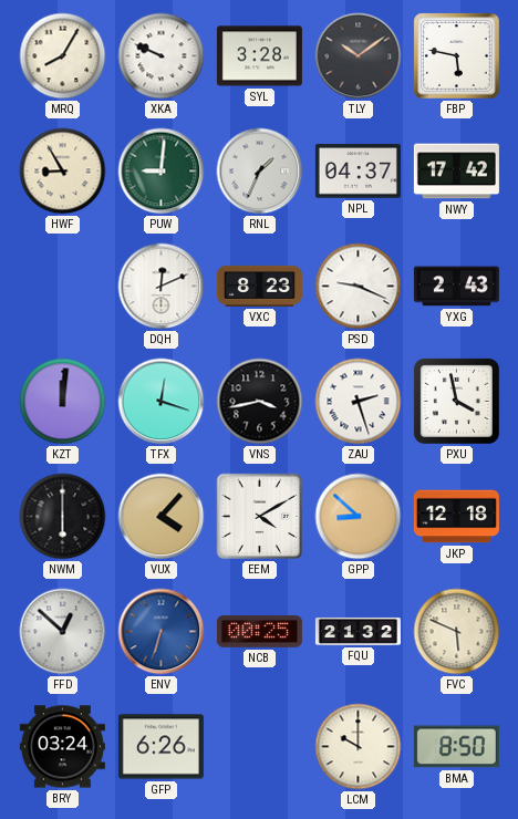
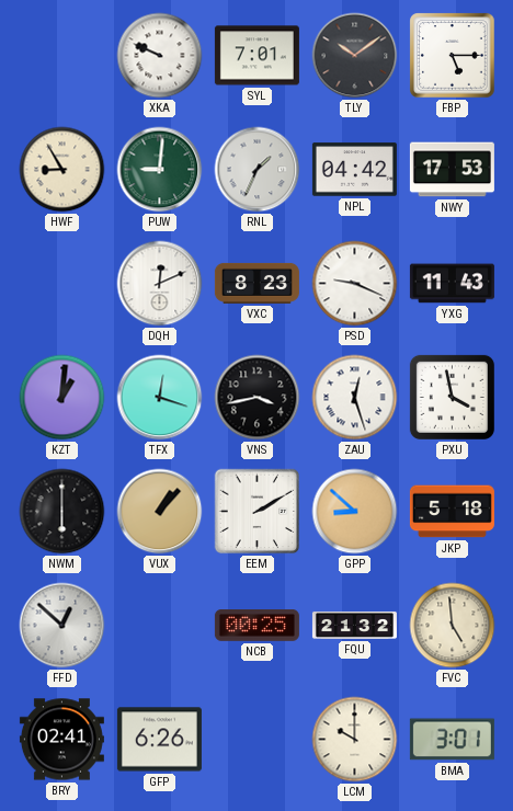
MRQ: 8:05 -> none (63, 56)
SYL: 3:28 -> 7:01 (256, 56)
FBP: 5:47 -> 5:15 (453, 56)
NPL: 04:37 -> 04:42 (354, 170)
NWY: 17:42 -> 17:53 (452, 170)
YXG: 2:43 -> 11:43 (452, 284)
KZT: 12:01 -> 1:01 (62, 398)
ZAU: 2:27 -> 12:27 (355, 398)
VUX: 4:07 -> 1:07 (160, 512)
EEM: 4:10 -> 2:10 (258, 512)
JKP: 12:18 -> 5:18 (452, 512)
ENV: 6:33 -> none (162, 632)
FVC: 5:49 -> 4:59 (453, 626)
BRY: 03:24 -> 02:41 (61, 740)
BMA: 8:50 -> 3:01 (452, 740)
